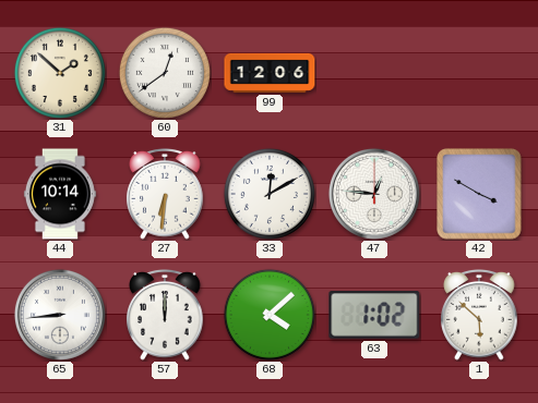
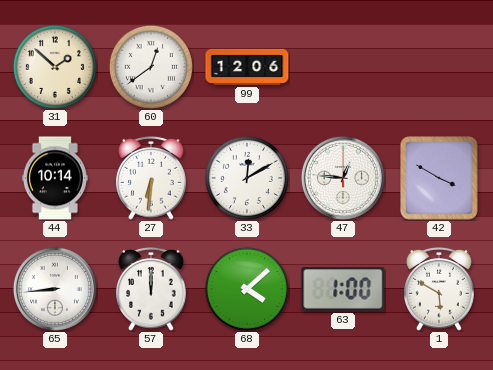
63: 1:02 -> 1:00 (343, 289)
1: 5:52 -> 5:50 (439, 290)
